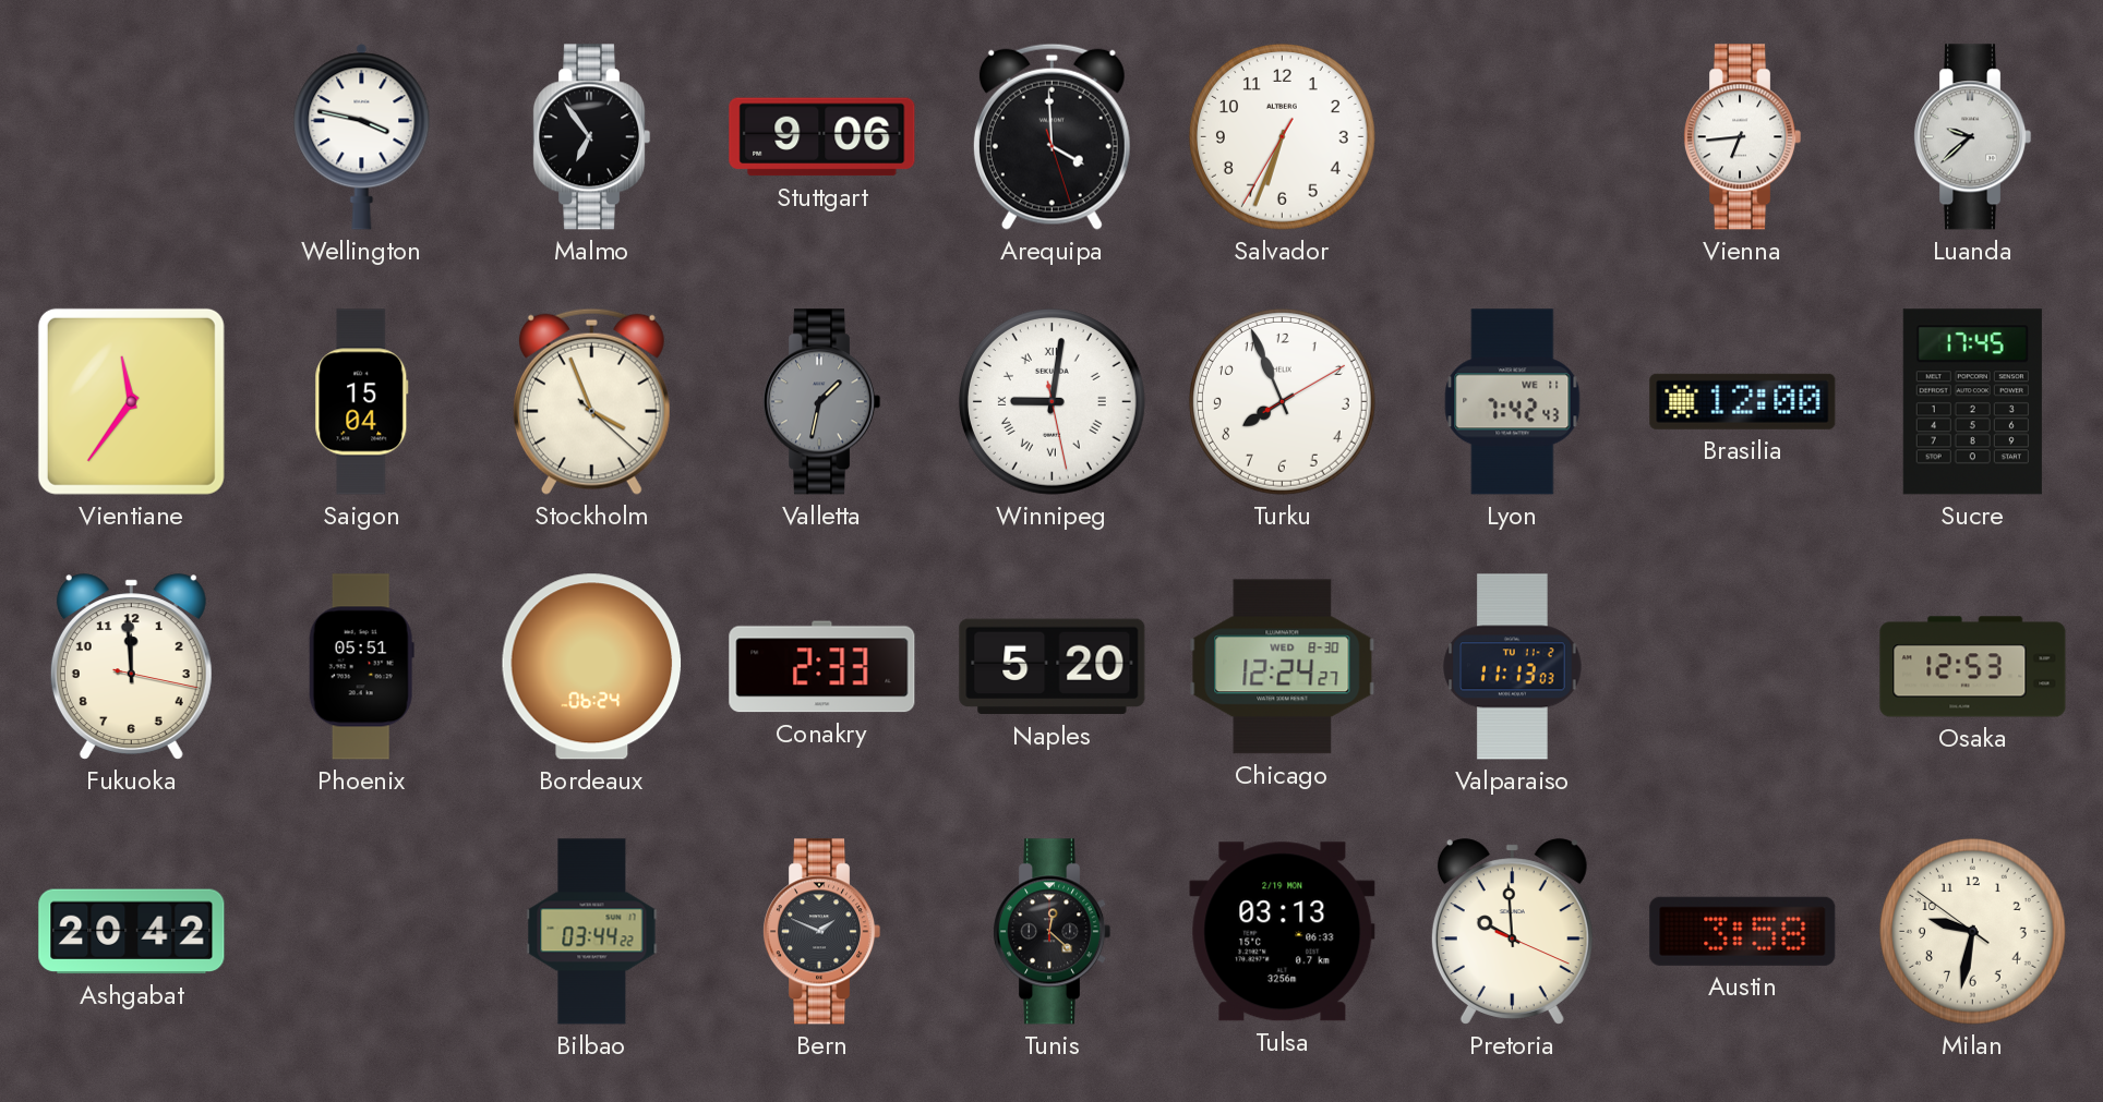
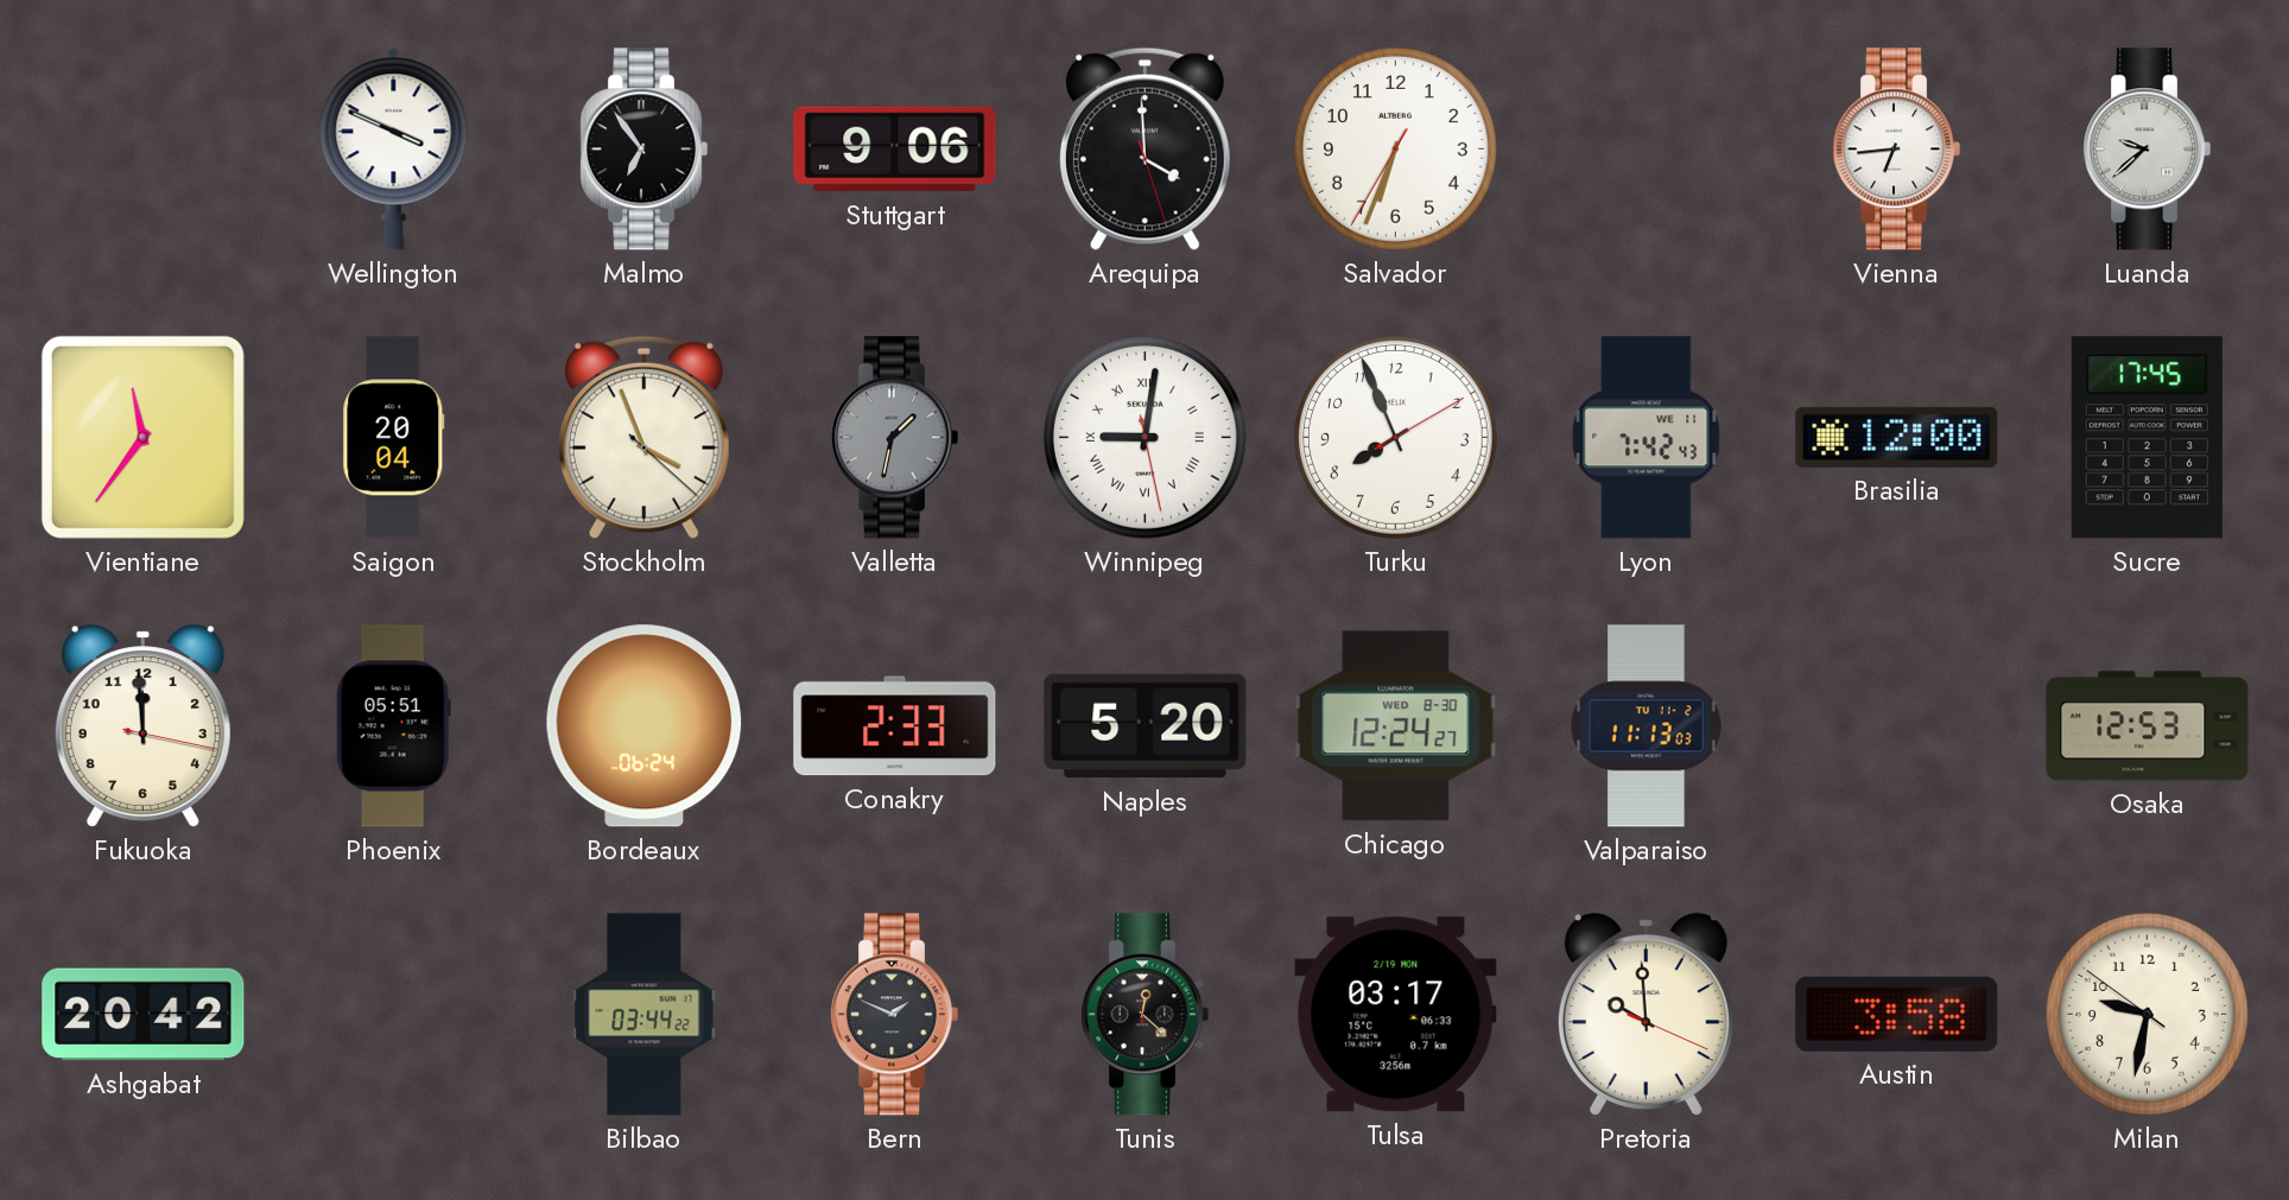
Wellington: 3:47 -> 3:49 (394, 150)
Saigon: 15:04 -> 20:04 (394, 438)
Tulsa: 03:13 -> 03:17 (1396, 1015)
